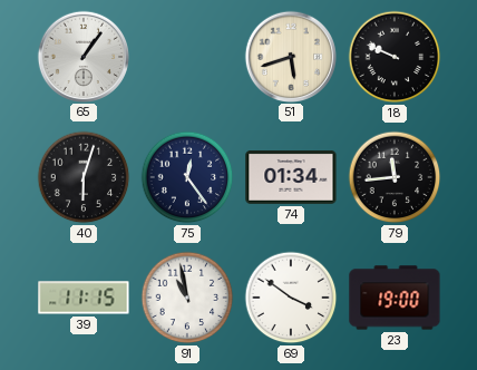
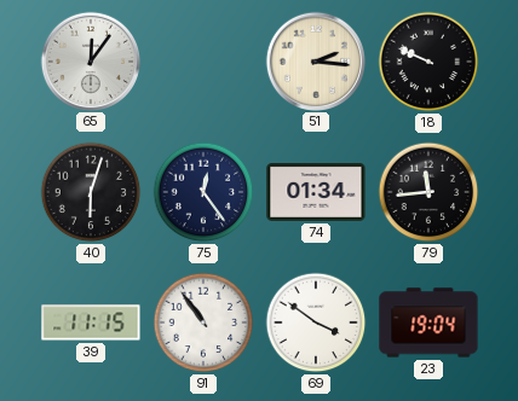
65: 1:06 -> 12:06 (90, 60)
51: 5:42 -> 2:16 (315, 60)
91: 10:58 -> 10:54 (203, 322)
23: 19:00 -> 19:04 (428, 322)
